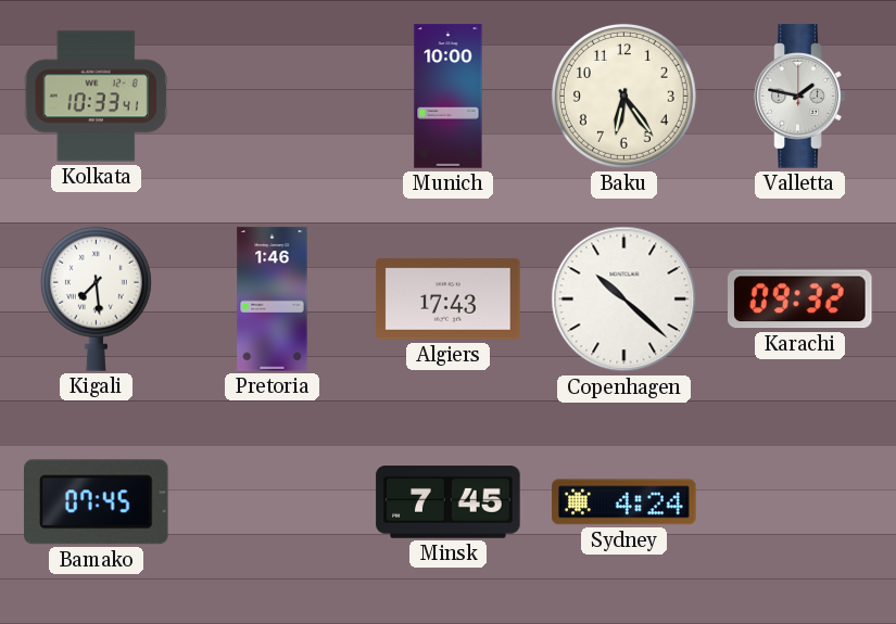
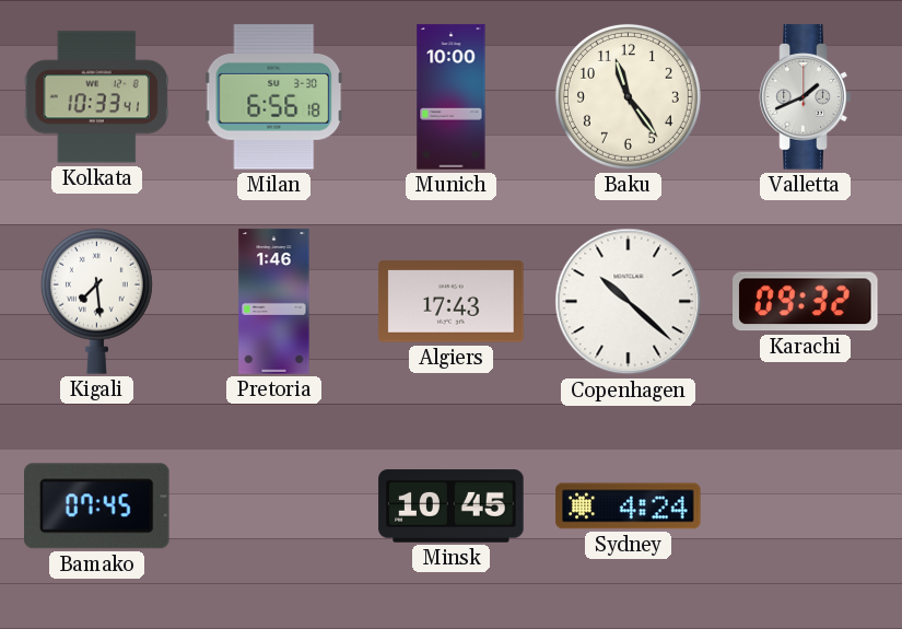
Milan: none -> 6:56 (274, 97)
Baku: 6:24 -> 11:24 (628, 96)
Valletta: 1:47 -> 1:41 (806, 97)
Minsk: 7:45 -> 10:45 (452, 506)
